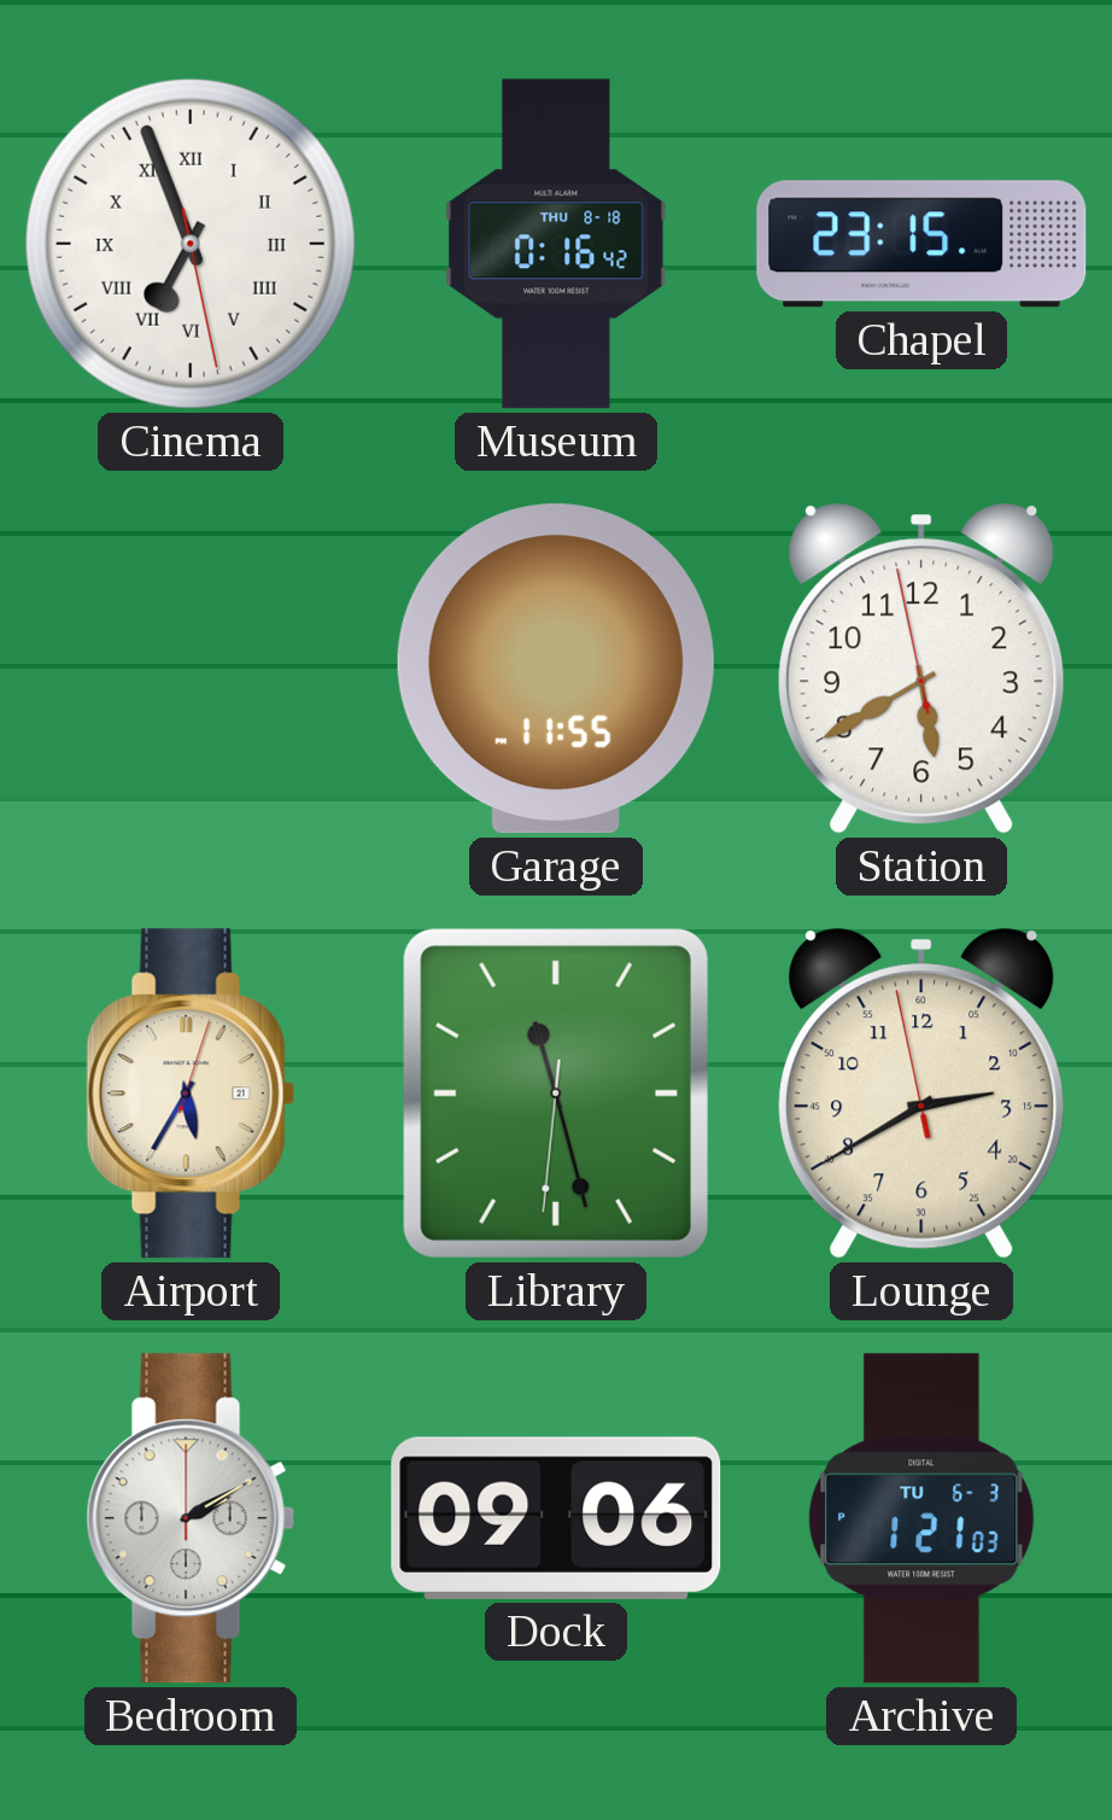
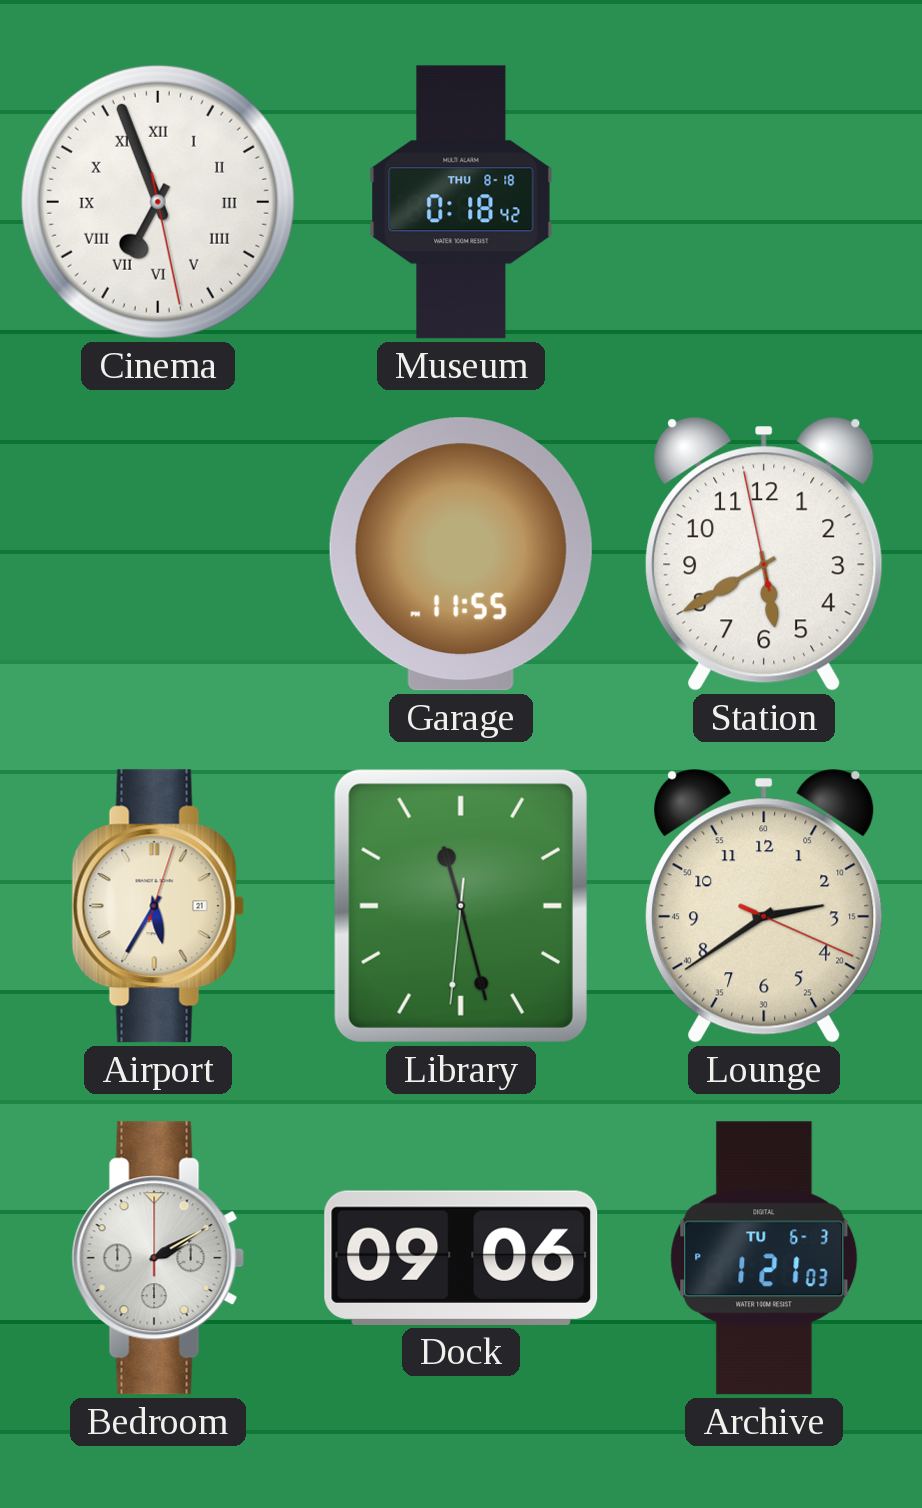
Museum: 0:16 -> 0:18 (461, 202)
Chapel: 23:15 -> none (921, 244)
Lounge: 2:39:58 -> 2:39:19 (764, 906)
